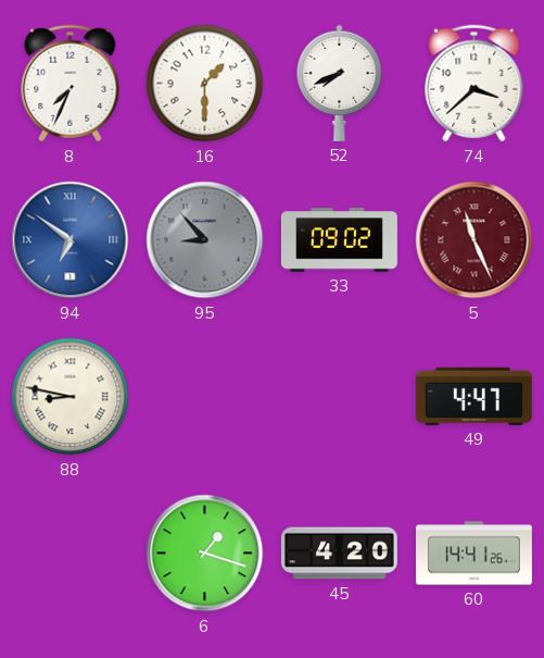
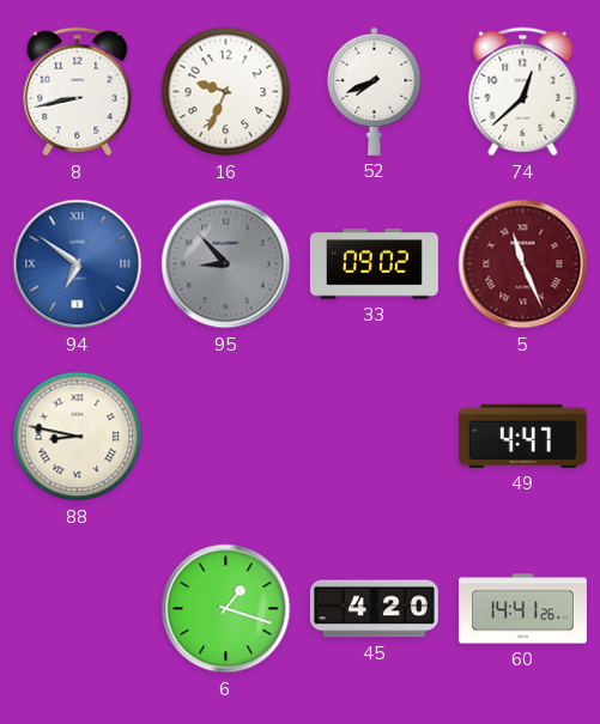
8: 7:34 -> 8:43 (78, 92)
16: 1:30 -> 9:34 (226, 92)
74: 3:38 -> 12:38 (523, 92)
